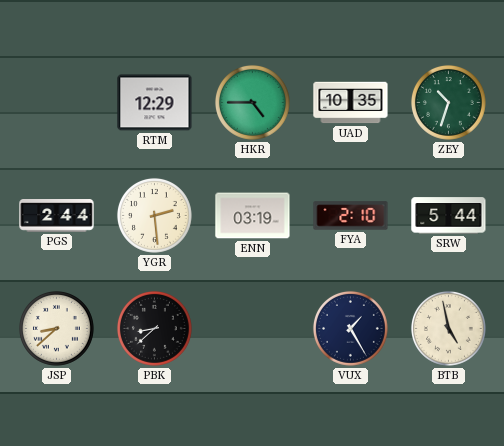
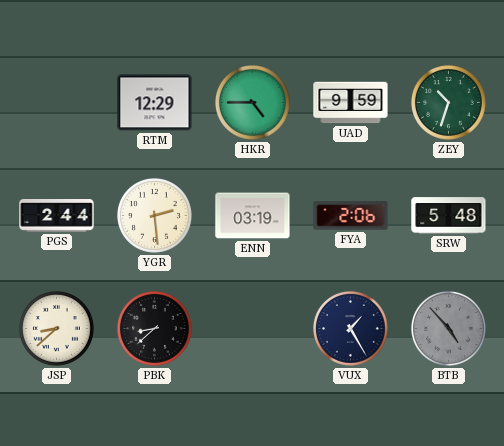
UAD: 10:35 -> 9:59 (351, 103)
FYA: 2:10 -> 2:06 (351, 216)
SRW: 5:44 -> 5:48 (449, 216)
BTB: 4:58 -> 4:53 (448, 328)
BTB dial: cream -> grey (448, 328)
